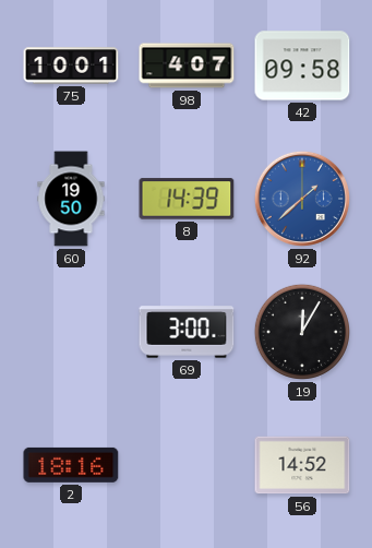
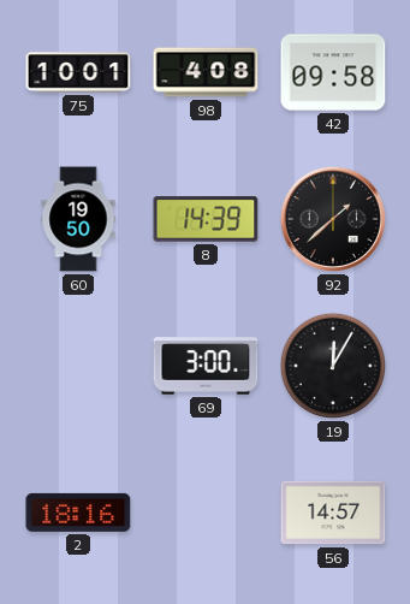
98: 4:07 -> 4:08 (206, 72)
92 dial: blue -> black (333, 219)
56: 14:52 -> 14:57 (333, 513)
